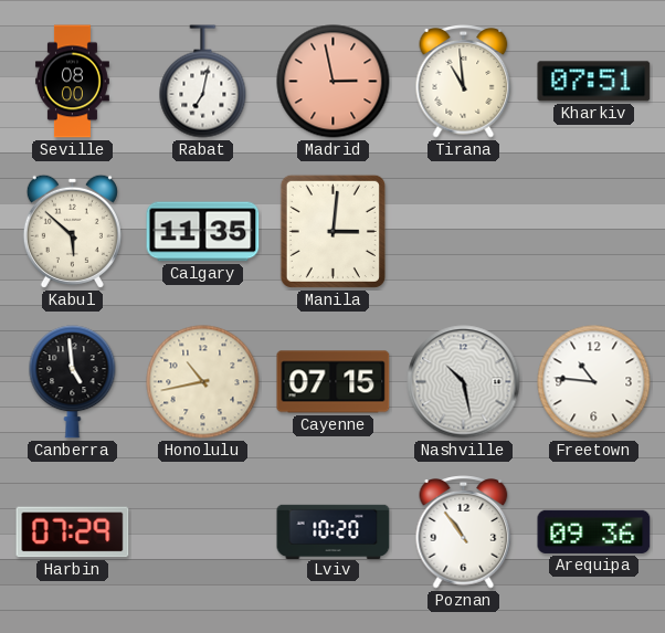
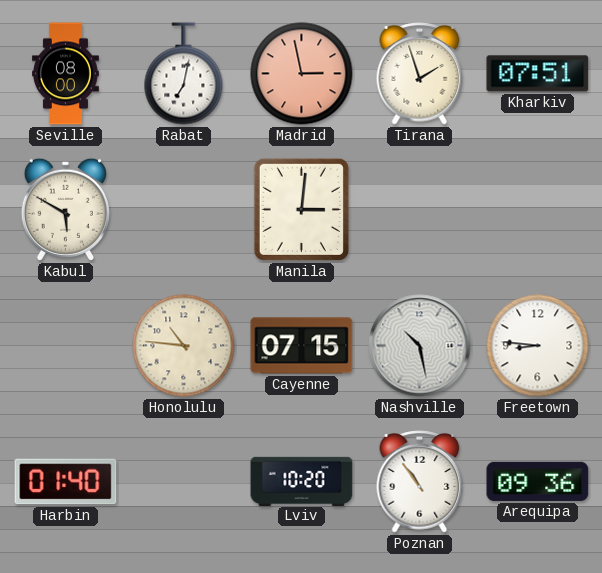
Tirana: 10:59 -> 1:57 (420, 74)
Kabul: 5:52 -> 5:50 (65, 209)
Calgary: 11:35 -> none (203, 232)
Canberra: 4:59 -> none (73, 382)
Honolulu: 10:43 -> 10:46 (184, 346)
Freetown: 10:46 -> 8:46 (538, 346)
Harbin: 07:29 -> 01:40 (66, 482)
